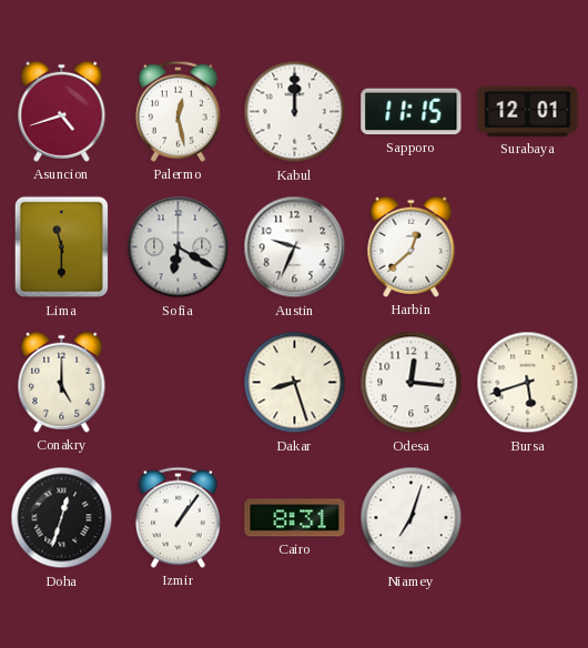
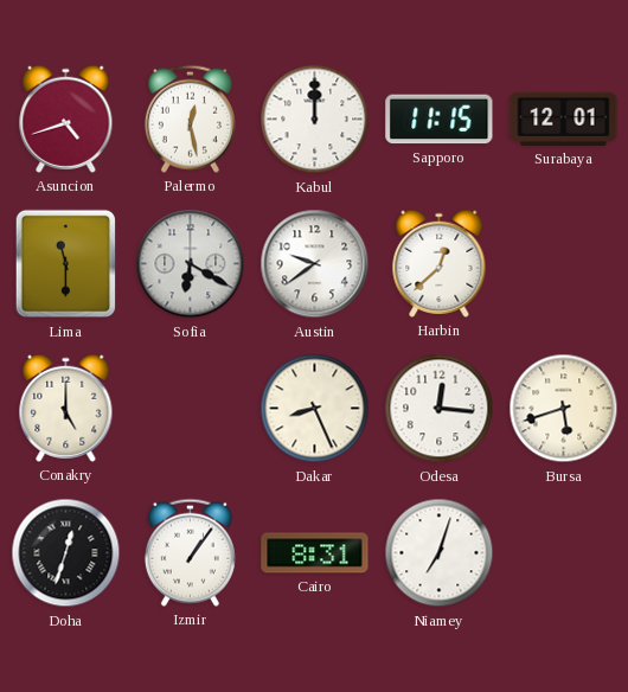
Austin: 9:34 -> 9:39 (315, 264)
Dakar: 8:27 -> 8:26 (315, 409)
